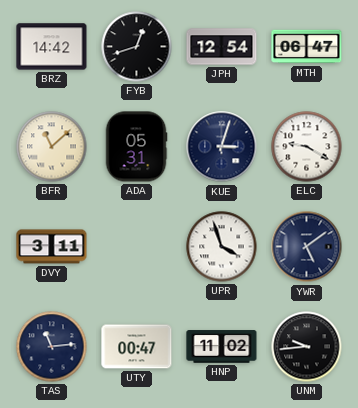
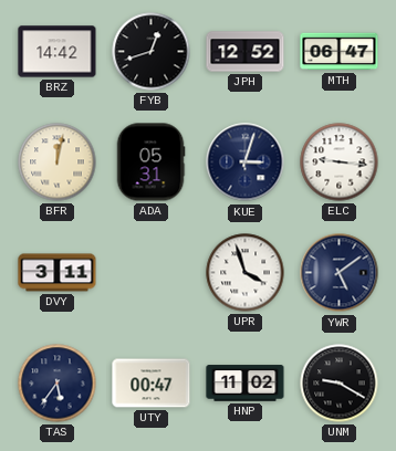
JPH: 12:54 -> 12:52 (246, 52)
BFR: 11:08 -> 12:02 (58, 162)
ELC: 9:20 -> 9:16 (340, 162)
TAS: 11:14 -> 5:36 (58, 384)
UNM: 9:44 -> 9:20 (340, 384)
